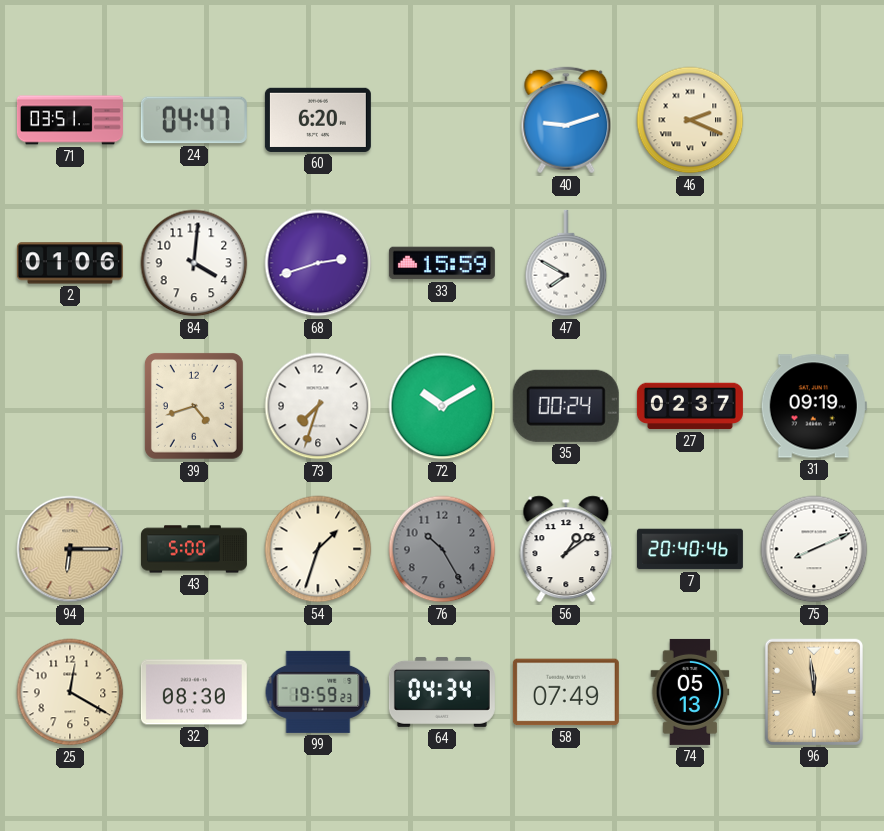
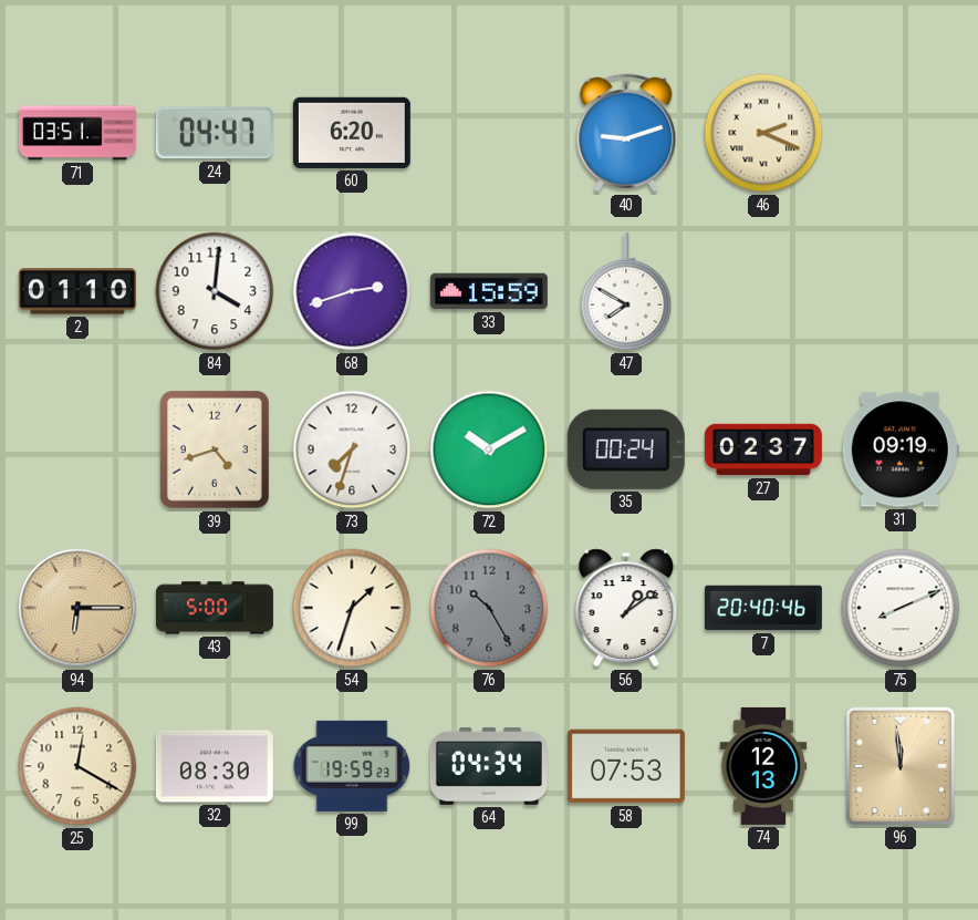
2: 01:06 -> 01:10 (77, 291)
58: 07:49 -> 07:53 (626, 766)
74: 05:13 -> 12:13 (763, 766)
